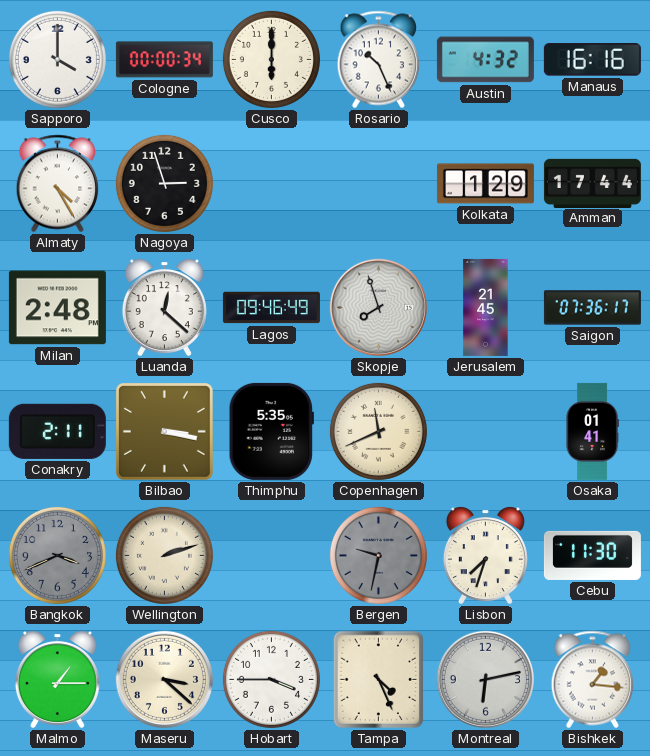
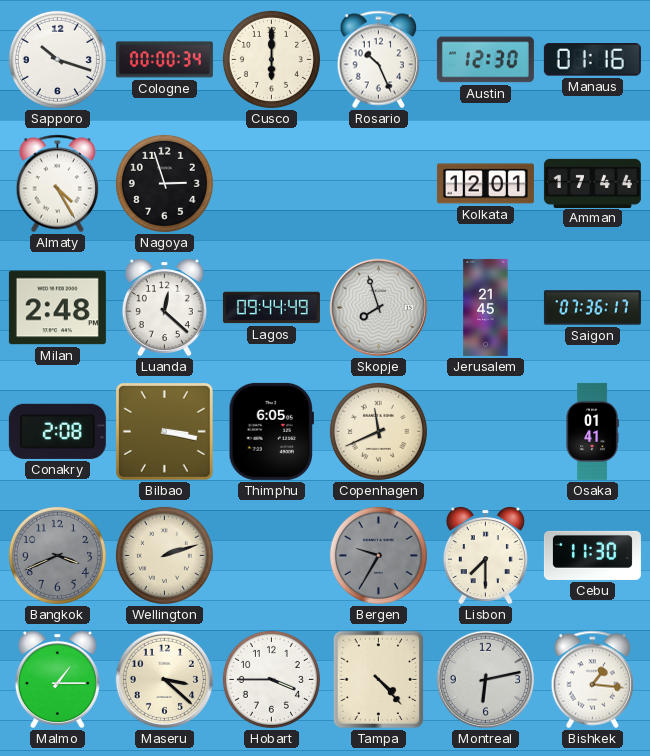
Sapporo: 4:00 -> 10:18 (57, 59)
Austin: 4:32 -> 12:30 (485, 60)
Manaus: 16:16 -> 01:16 (592, 60)
Kolkata: 1:29 -> 12:01 (485, 184)
Lagos: 09:46 -> 09:44 (271, 308)
Conakry: 2:11 -> 2:08 (57, 431)
Thimphu: 5:35 -> 6:05 (271, 431)
Bergen: 9:32 -> 9:35 (378, 555)
Lisbon: 7:33 -> 7:30 (485, 556)
Tampa: 4:26 -> 4:23 (379, 680)
